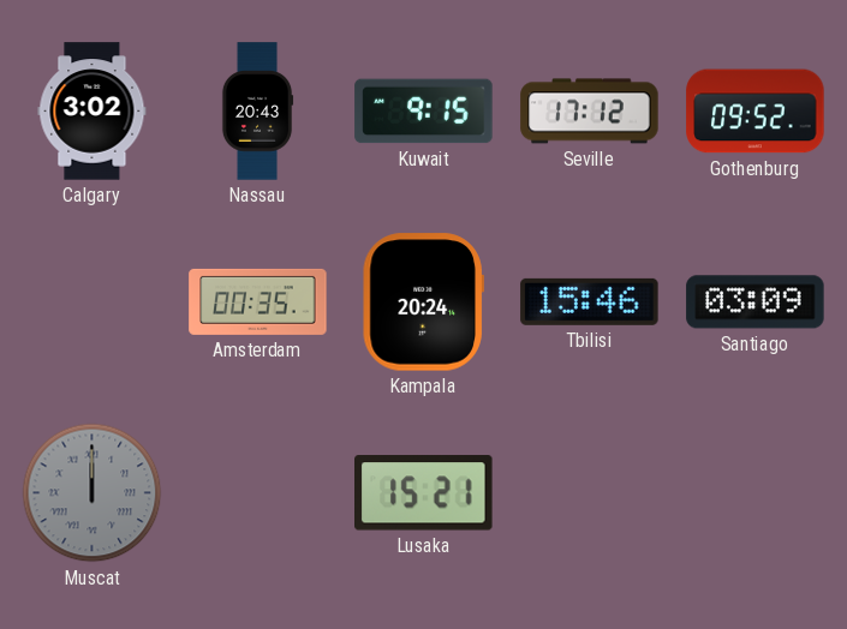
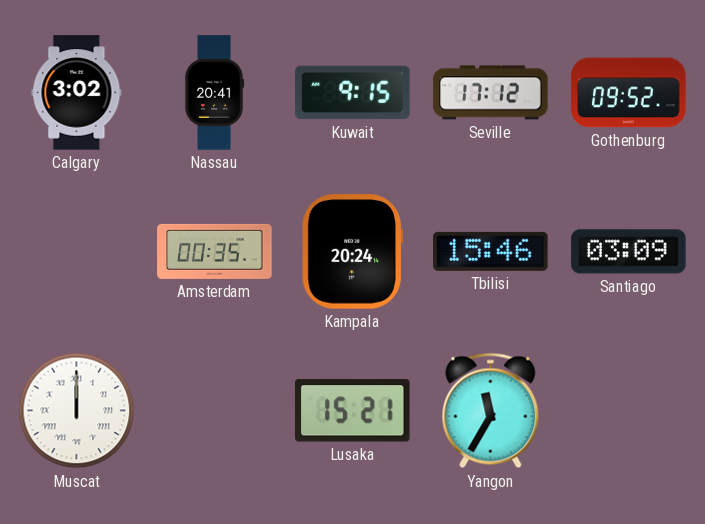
Nassau: 20:43 -> 20:41 (214, 93)
Muscat dial: grey -> white (77, 411)
Yangon: none -> 11:35 (491, 411)
